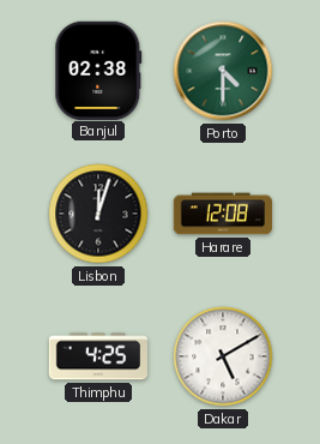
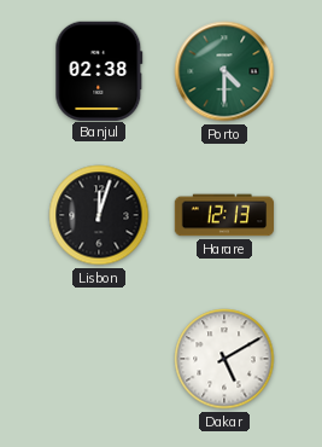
Harare: 12:08 -> 12:13 (224, 215)
Thimphu: 4:25 -> none (98, 356)
